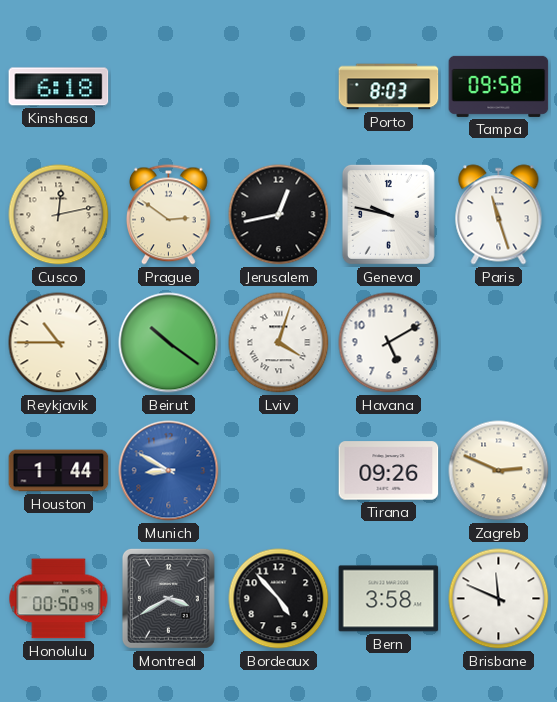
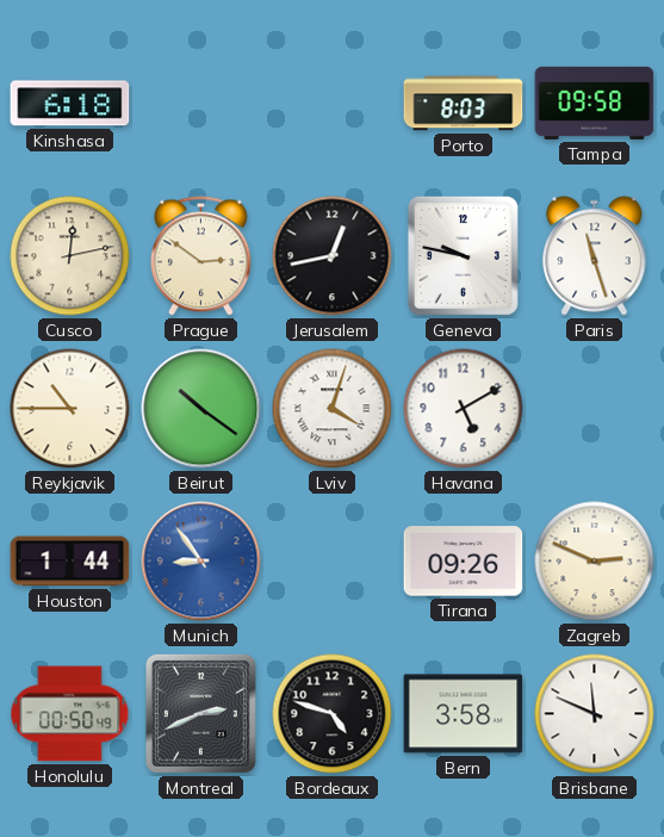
Munich: 8:50 -> 8:54 (201, 562)
Montreal: 3:40 -> 2:41 (200, 713)
Bordeaux: 4:53 -> 4:48 (333, 714)
